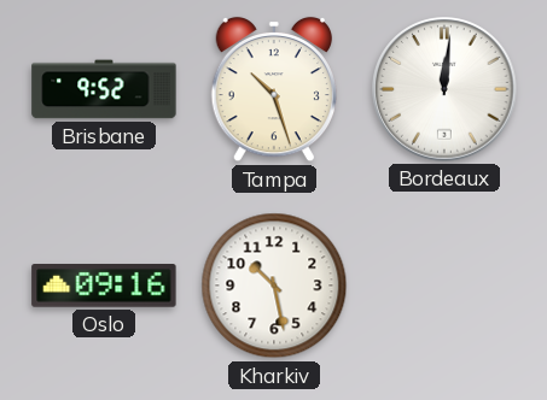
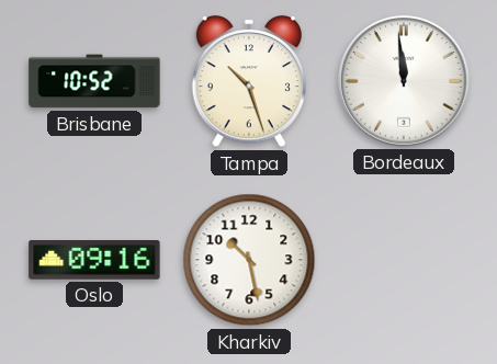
Brisbane: 9:52 -> 10:52 (94, 81)
Bordeaux: 12:01 -> 11:59 (404, 81)
